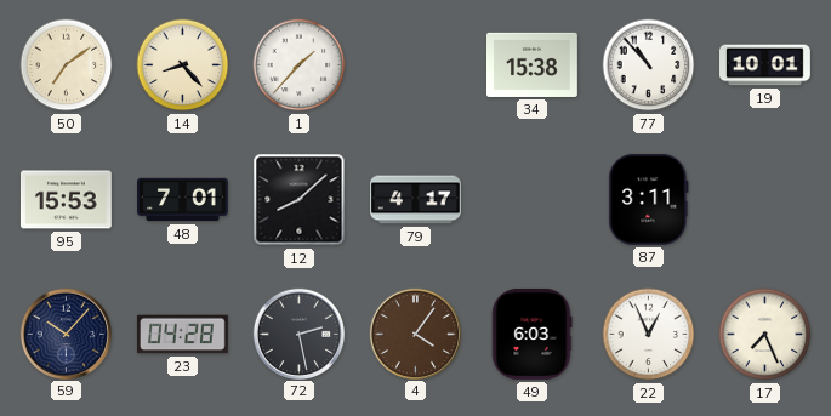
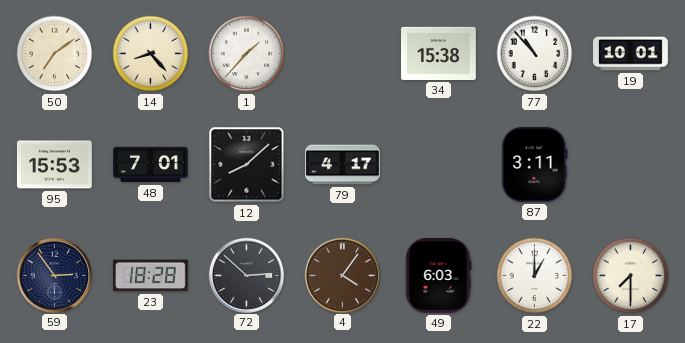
59: 10:07 -> 2:54 (54, 275)
23: 04:28 -> 18:28 (150, 276)
72: 2:28 -> 2:52 (246, 275)
22: 12:56 -> 1:00 (535, 276)
17: 7:26 -> 7:30 (631, 276)
